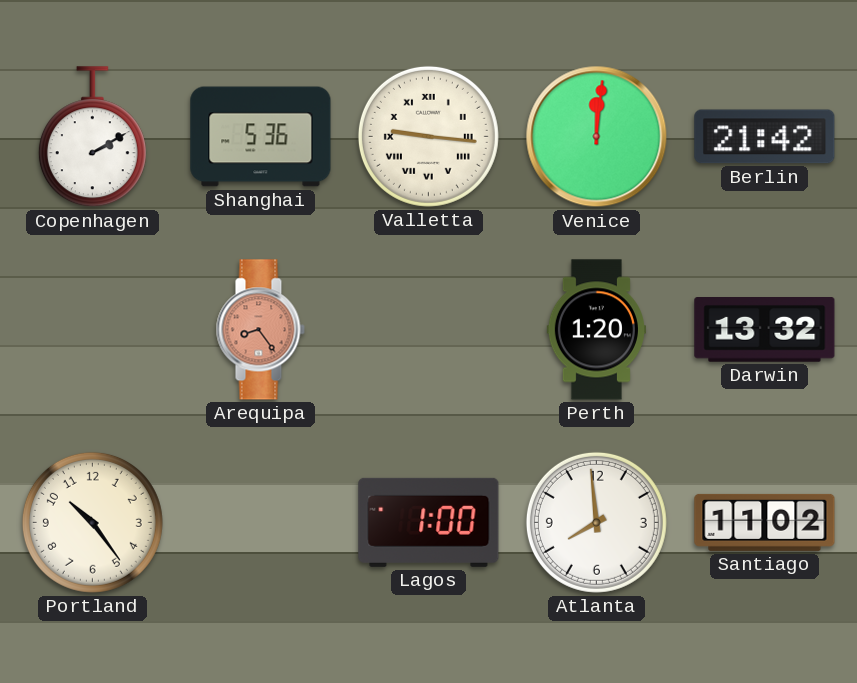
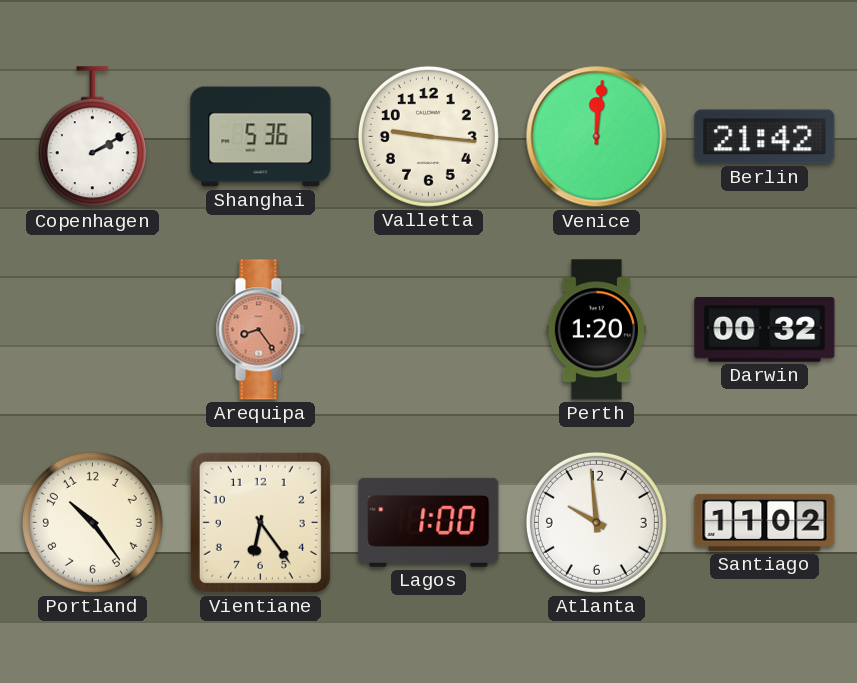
Valletta numerals: Roman -> Arabic (428, 136)
Darwin: 13:32 -> 00:32 (765, 330)
Vientiane: none -> 6:24 (260, 522)
Atlanta: 7:59 -> 9:59 (596, 522)
